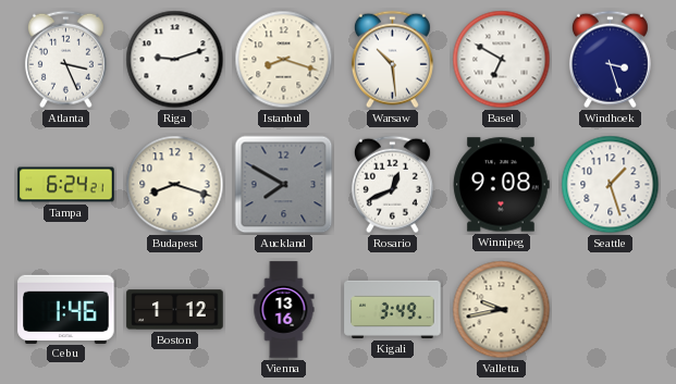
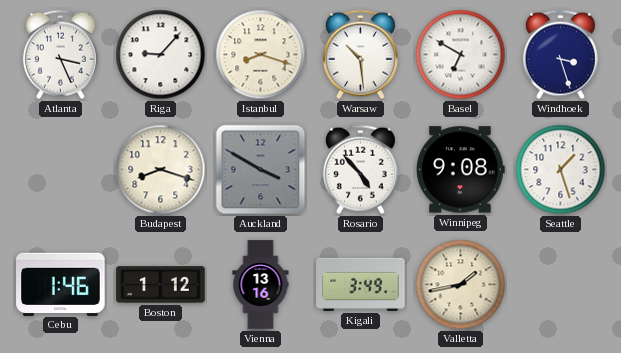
Riga: 9:12 -> 9:07 (161, 55)
Tampa: 6:24 -> none (66, 185)
Auckland: 7:50 -> 3:50 (261, 170)
Rosario: 12:41 -> 4:53 (360, 170)
Valletta: 9:43 -> 1:43 (461, 285)
